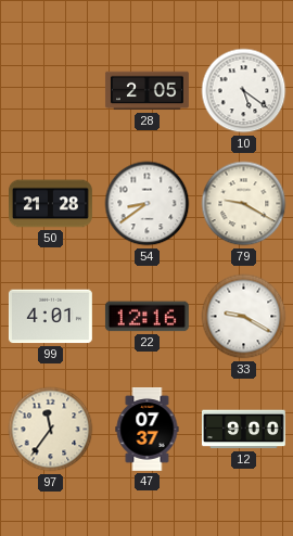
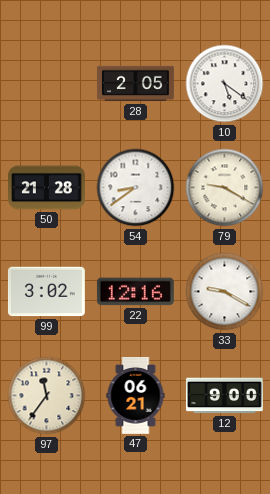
99: 4:01 -> 3:02 (46, 292)
47: 07:37 -> 06:21 (136, 396)
